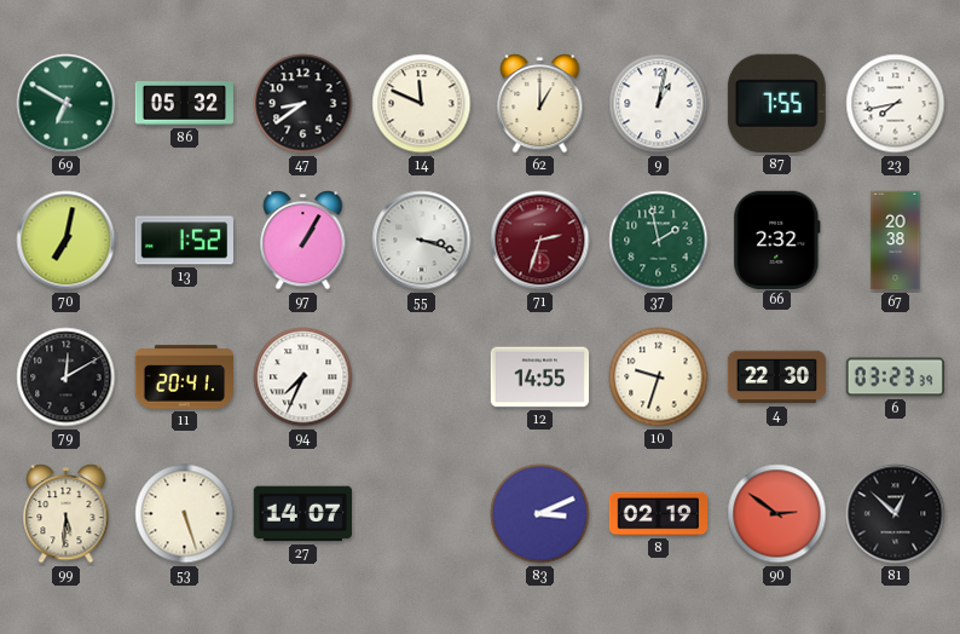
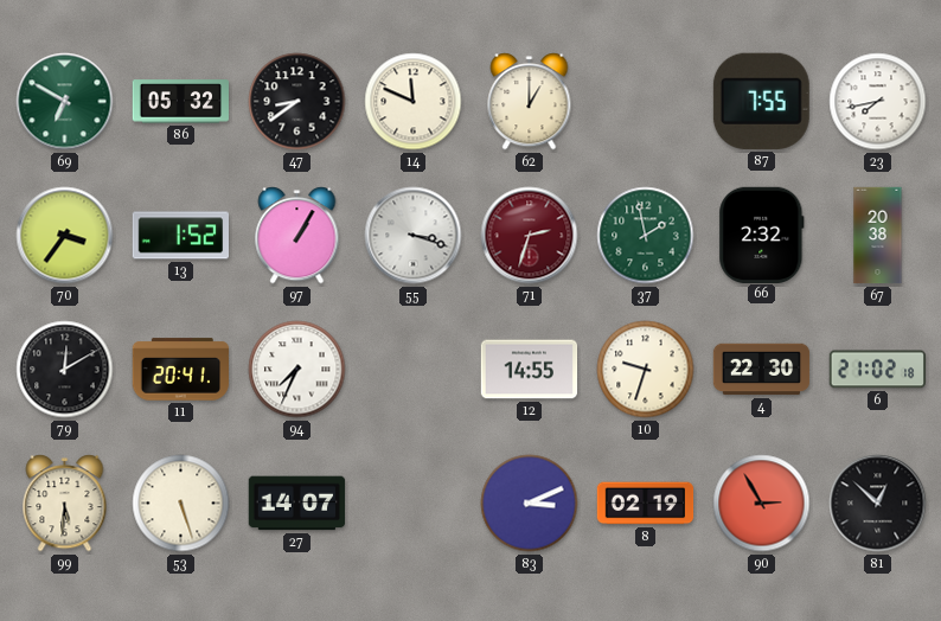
9: 1:02 -> none (659, 104)
70: 7:02 -> 3:36 (65, 236)
6: 03:23 -> 21:02 (877, 370)
90: 2:51 -> 2:55 (762, 504)
